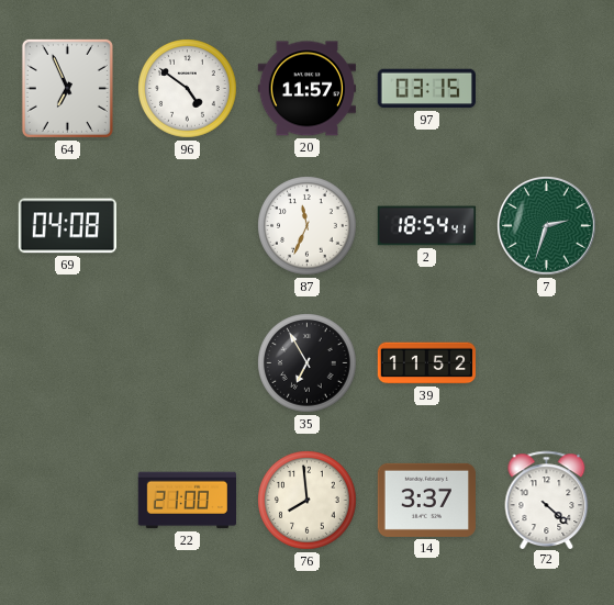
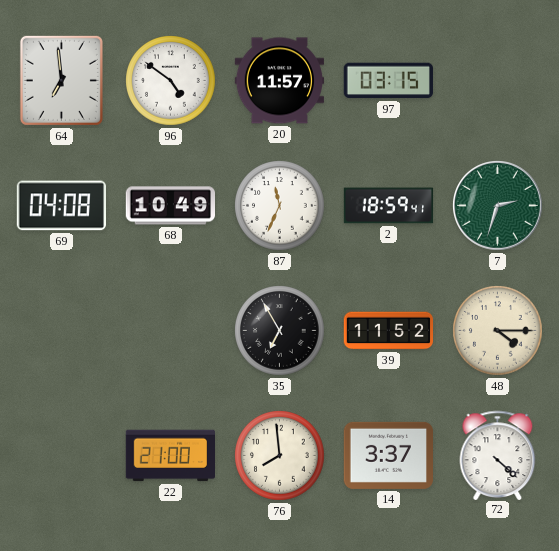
64: 6:56 -> 6:59 (61, 80)
68: none -> 10:49 (170, 206)
2: 18:54 -> 18:59 (389, 206)
48: none -> 4:15 (498, 331)
